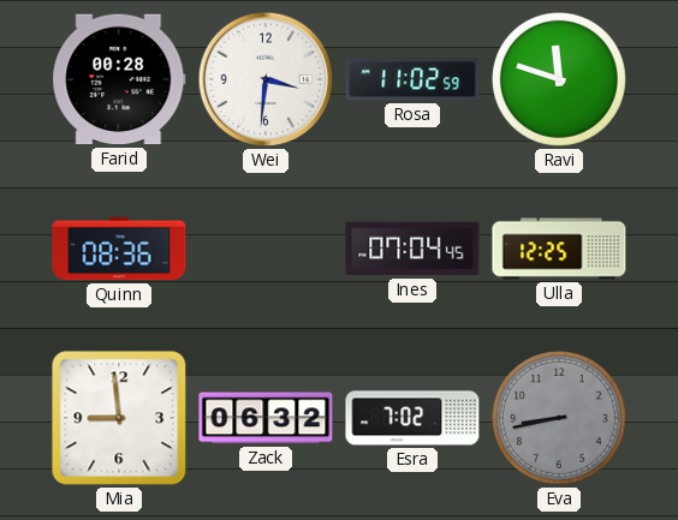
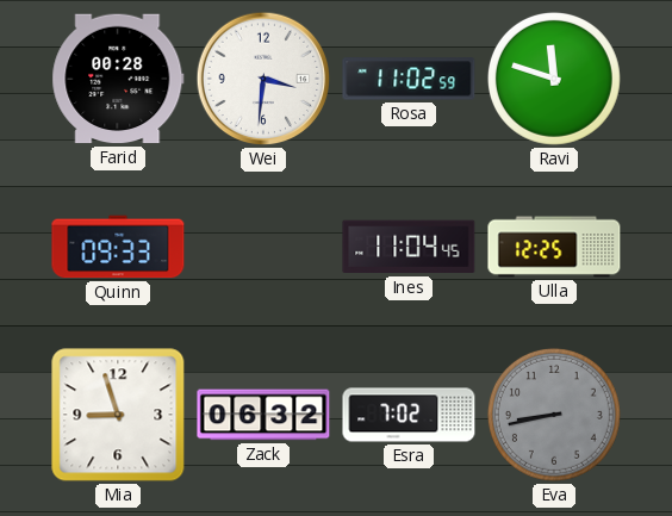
Quinn: 08:36 -> 09:33 (118, 247)
Ines: 07:04 -> 11:04 (409, 247)
Mia: 8:59 -> 8:57 (118, 415)
